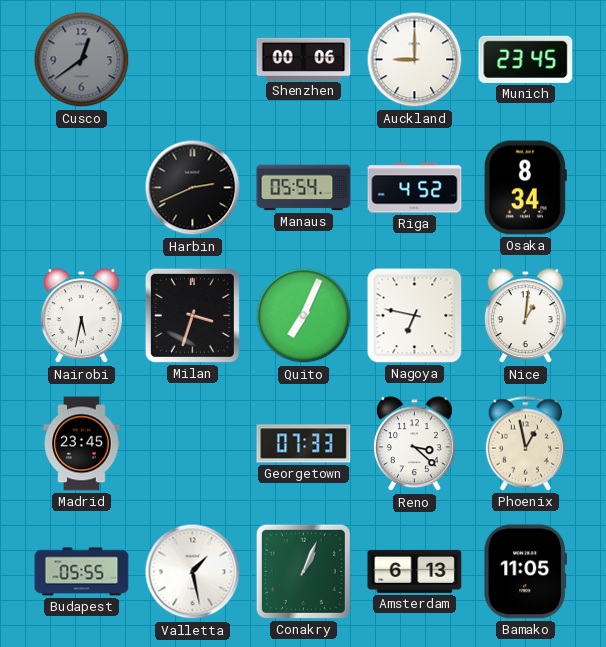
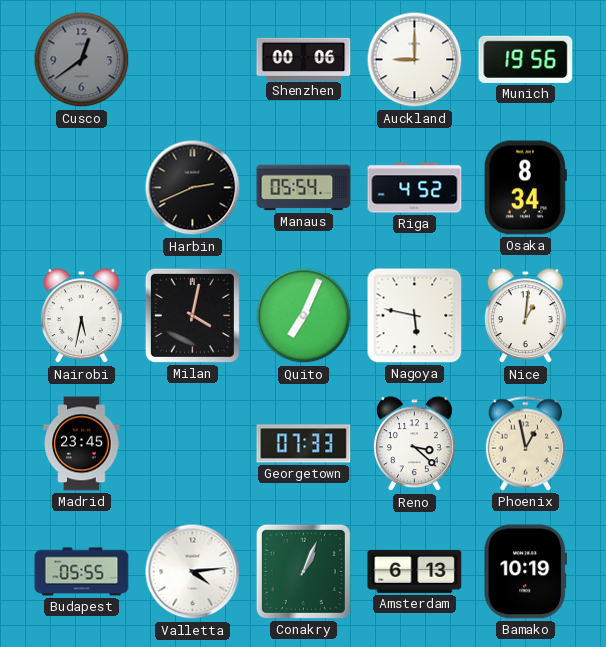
Munich: 23:45 -> 19:56 (526, 59)
Milan: 3:33 -> 4:02 (192, 315)
Nagoya: 6:47 -> 5:47 (415, 316)
Valletta: 1:28 -> 4:14 (193, 572)
Bamako: 11:05 -> 10:19 (525, 572)
